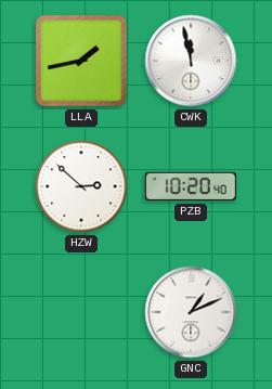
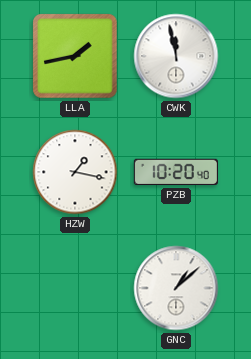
HZW: 2:52 -> 1:17 (75, 172)
GNC: 1:11 -> 1:08 (176, 288)
